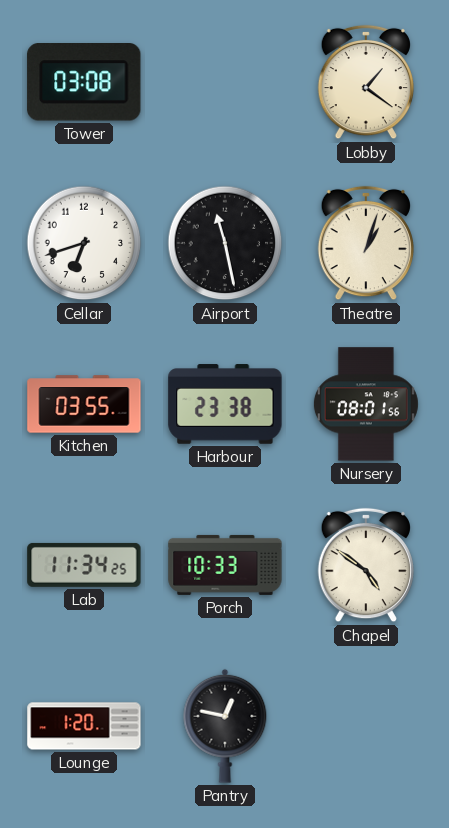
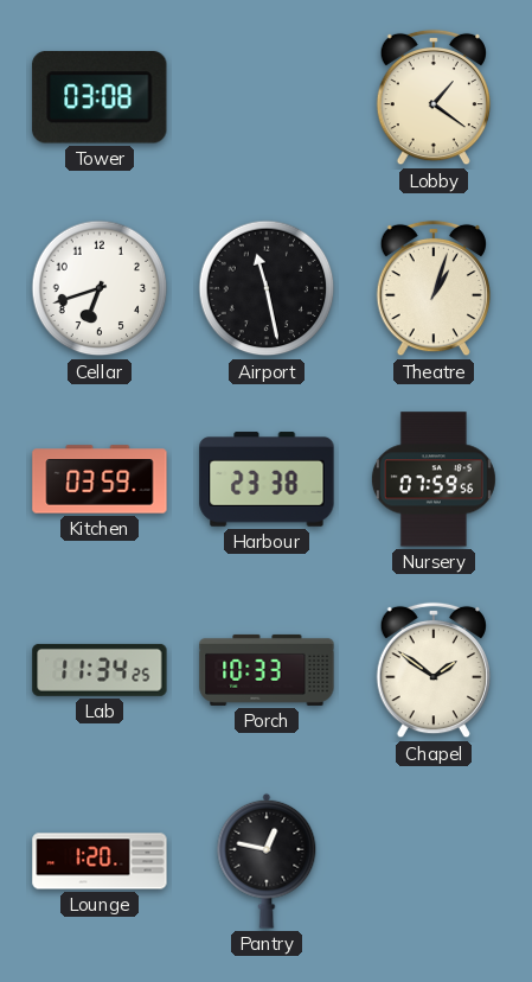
Kitchen: 03:55 -> 03:59 (100, 479)
Nursery: 08:01 -> 07:59 (434, 479)
Chapel: 4:51 -> 1:51 (432, 670)
